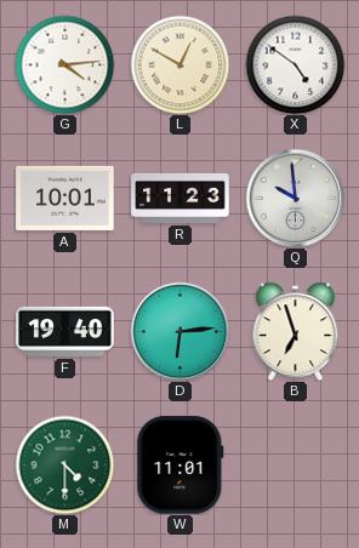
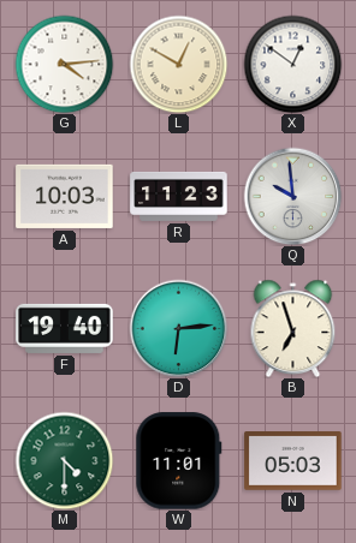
X: 4:51 -> 12:51 (292, 64)
A: 10:01 -> 10:03 (65, 196)
N: none -> 05:03 (293, 461)
